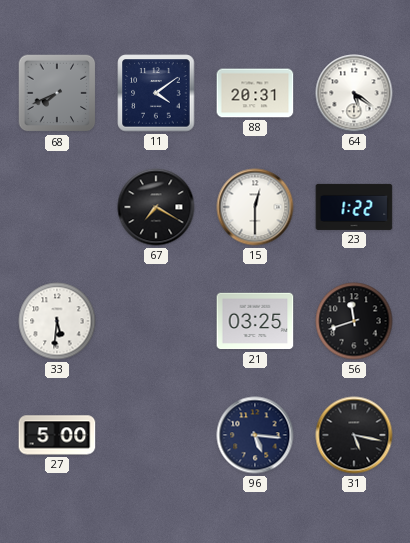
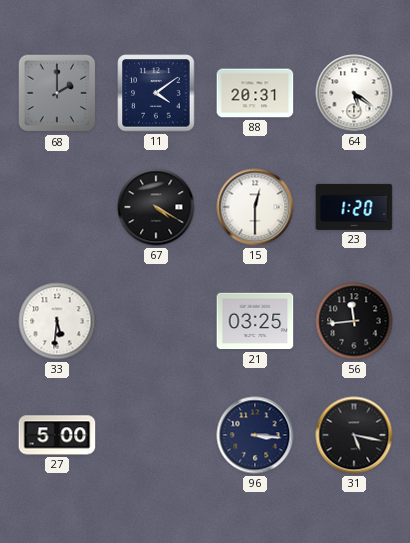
68: 7:41 -> 2:00 (57, 93)
67: 7:20 -> 4:20 (156, 207)
23: 1:22 -> 1:20 (354, 207)
56: 11:42 -> 11:44 (354, 321)
96: 5:16 -> 3:16 (255, 435)
